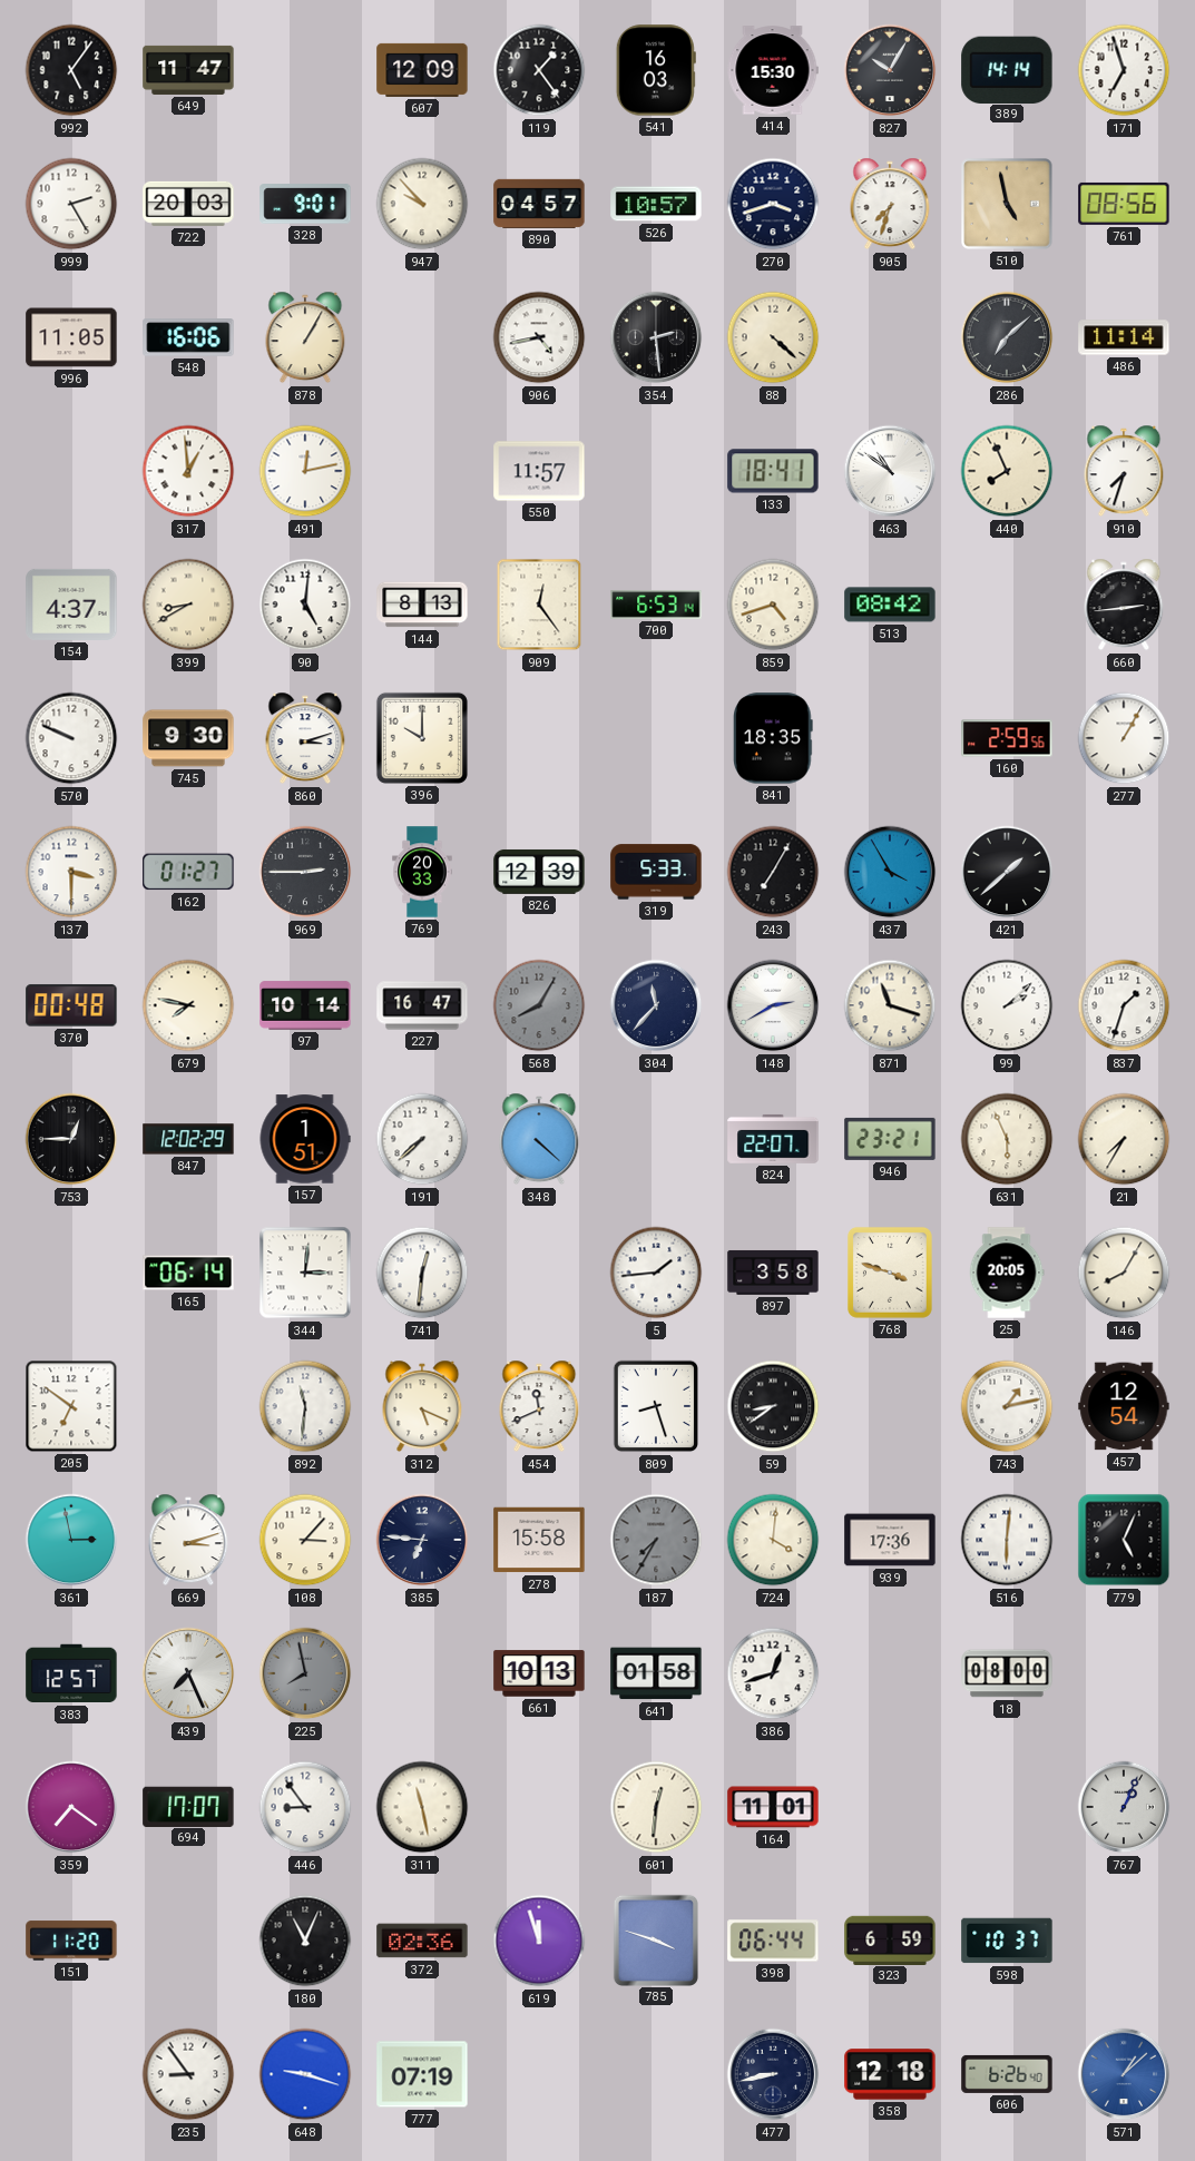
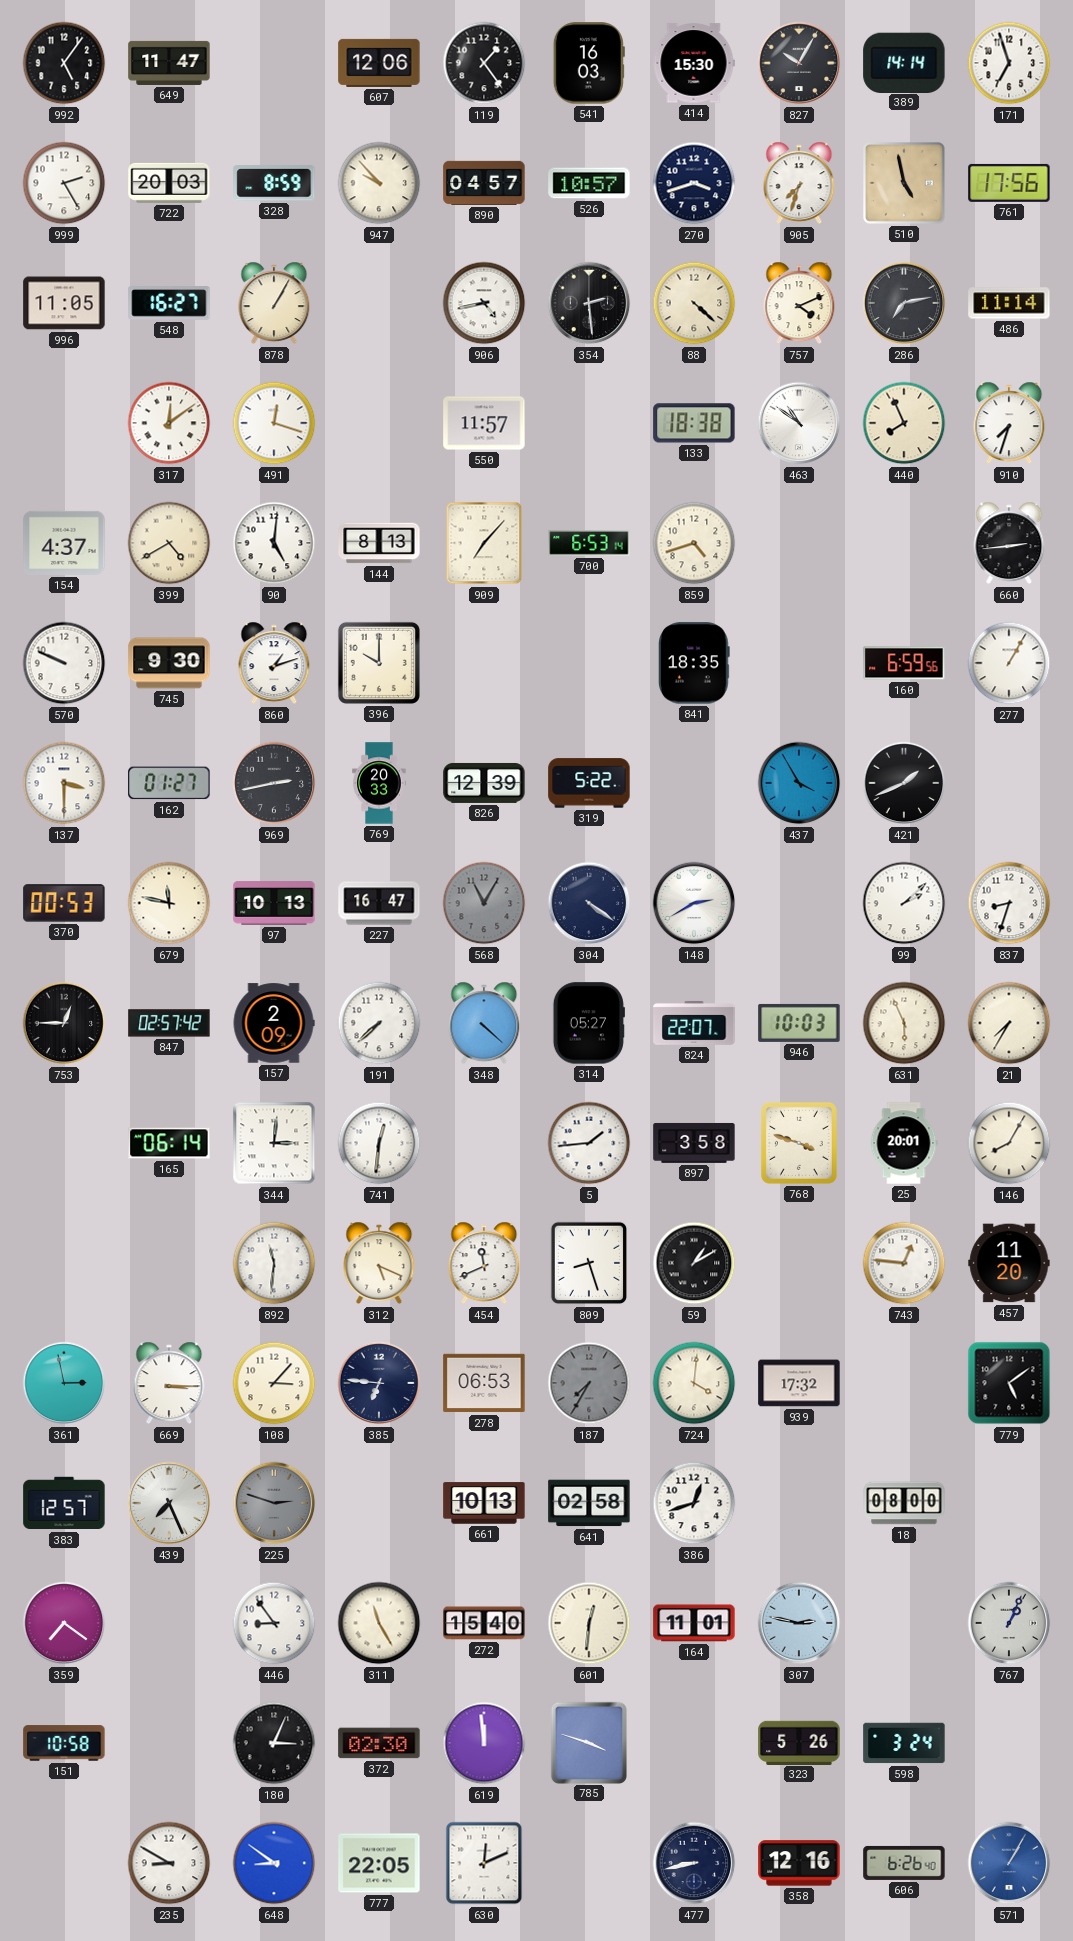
607: 12:09 -> 12:06 (379, 63)
328: 9:01 -> 8:59 (274, 183)
761: 08:56 -> 17:56 (1009, 183)
548: 16:06 -> 16:27 (169, 303)
757: none -> 4:11 (799, 303)
286: 7:08 -> 7:13 (904, 303)
317: 12:59 -> 12:09 (169, 423)
491: 12:13 -> 12:18 (274, 423)
133: 18:41 -> 18:38 (694, 423)
399: 8:40 -> 4:40 (169, 543)
909: 12:24 -> 7:07 (484, 543)
513: 08:42 -> none (890, 605)
860: 3:12 -> 1:12 (274, 663)
160: 2:59 -> 6:59 (904, 663)
969: 2:45 -> 2:43 (274, 783)
319: 5:33 -> 5:22 (589, 783)
243: 7:05 -> none (773, 872)
421: 1:38 -> 1:41 (904, 783)
370: 00:48 -> 00:53 (64, 903)
679: 7:47 -> 11:47 (169, 903)
97: 10:14 -> 10:13 (274, 903)
568: 8:05 -> 11:05 (484, 903)
304: 11:37 -> 4:21 (589, 903)
871: 11:18 -> none (890, 1005)
837: 1:33 -> 8:33 (1009, 903)
847: 12:02 -> 02:57 (169, 1023)
157: 1:51 -> 2:09 (274, 1023)
314: none -> 05:27 (589, 1023)
946: 23:21 -> 10:03 (799, 1023)
25: 20:05 -> 20:01 (904, 1143)
205: 6:51 -> none (71, 1406)
59: 8:39 -> 1:10 (694, 1263)
743: 1:13 -> 12:46 (904, 1263)
457: 12:54 -> 11:20 (1009, 1263)
669: 3:12 -> 3:15 (169, 1383)
278: 15:58 -> 06:53 (484, 1383)
939: 17:36 -> 17:32 (799, 1383)
516: 6:01 -> none (1007, 1540)
779: 5:04 -> 5:09 (1009, 1383)
225: 7:58 -> 2:48 (274, 1503)
641: 01:58 -> 02:58 (589, 1503)
694: 17:07 -> none (188, 1806)
311: 11:28 -> 11:25 (379, 1623)
272: none -> 15:40 (484, 1623)
307: none -> 2:47 (799, 1623)
151: 11:20 -> 10:58 (64, 1743)
180: 11:04 -> 3:04 (274, 1743)
372: 02:36 -> 02:30 (379, 1743)
619: 11:57 -> 11:59 (484, 1743)
398: 06:44 -> none (773, 1941)
323: 6:59 -> 5:26 (799, 1742)
598: 10:37 -> 3:24 (904, 1743)
235: 8:54 -> 8:50 (169, 1863)
648: 9:18 -> 8:51 (274, 1863)
777: 07:19 -> 22:05 (379, 1863)
630: none -> 12:11 (484, 1863)
358: 12:18 -> 12:16 (799, 1863)
571: 1:08 -> 1:05 (1009, 1863)
